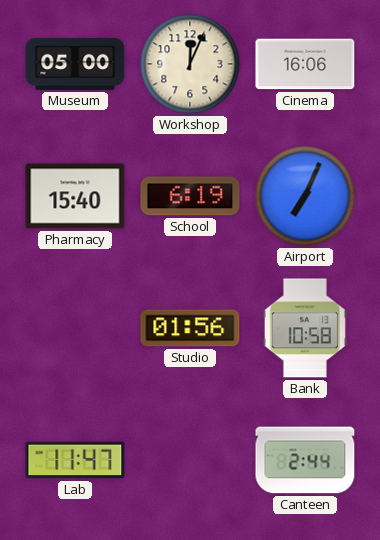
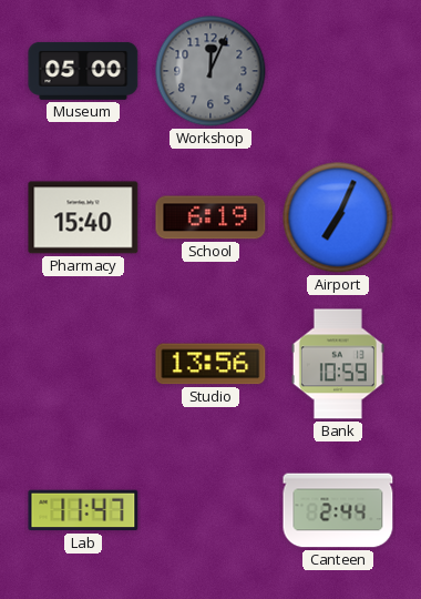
Workshop dial: cream -> grey (210, 71)
Cinema: 16:06 -> none (305, 64)
Studio: 01:56 -> 13:56 (210, 364)
Bank: 10:58 -> 10:59 (338, 364)
